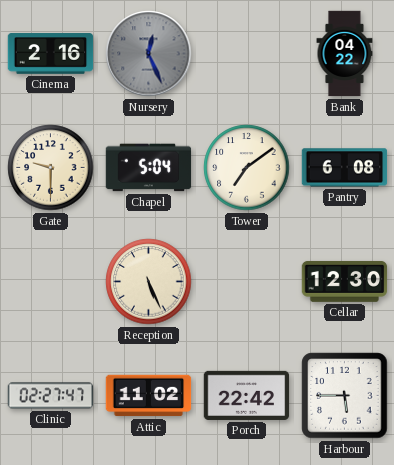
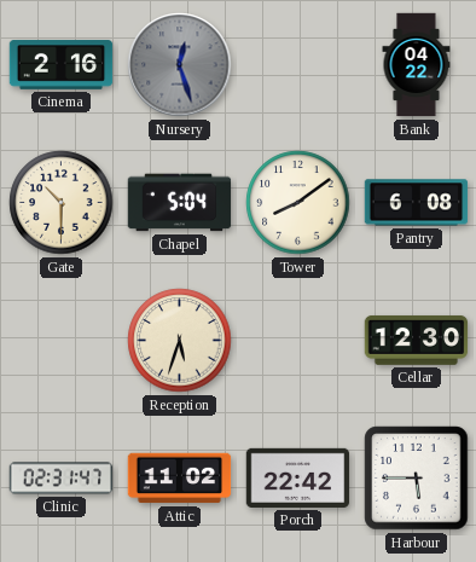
Nursery: 12:26 -> 12:27 (180, 65)
Gate: 9:30 -> 10:30 (62, 203)
Tower: 7:09 -> 8:09 (298, 203)
Reception: 5:26 -> 5:33 (180, 341)
Clinic: 02:27 -> 02:31 (62, 479)
